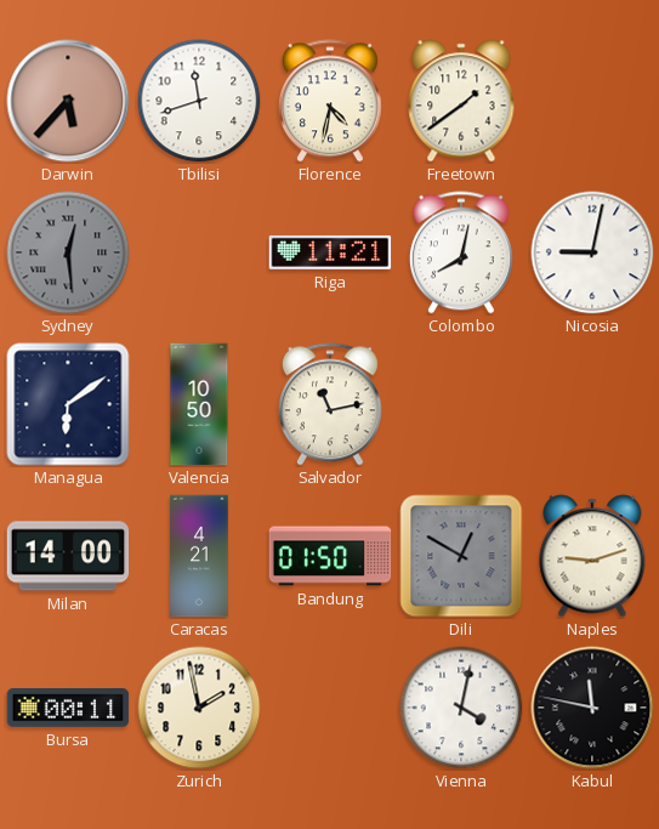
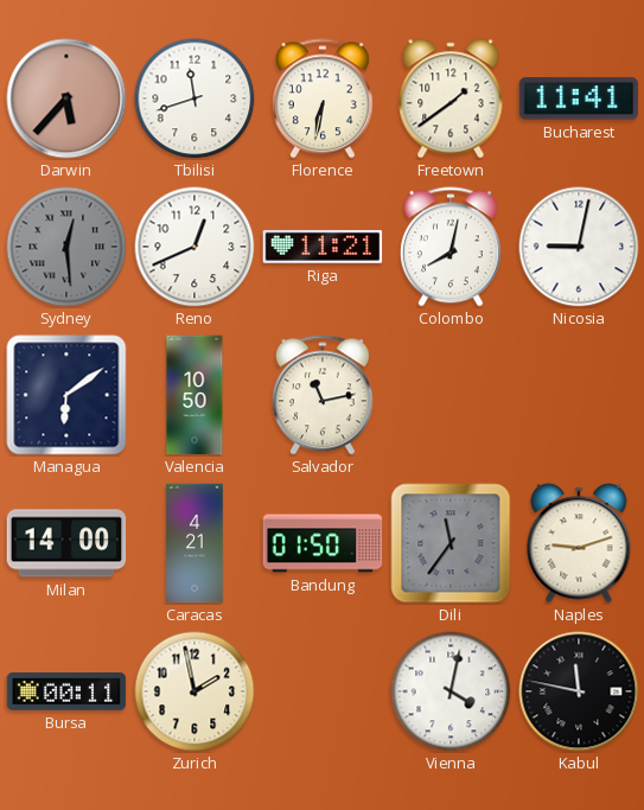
Florence: 4:32 -> 6:32 (323, 98)
Bucharest: none -> 11:41 (579, 98)
Reno: none -> 12:41 (195, 247)
Dili: 12:50 -> 11:36 (451, 543)
